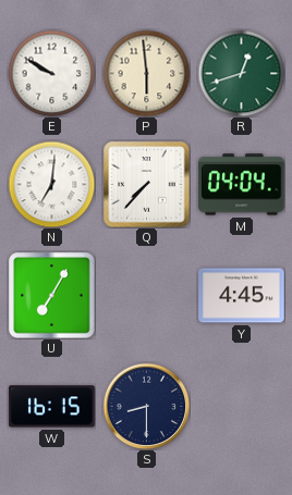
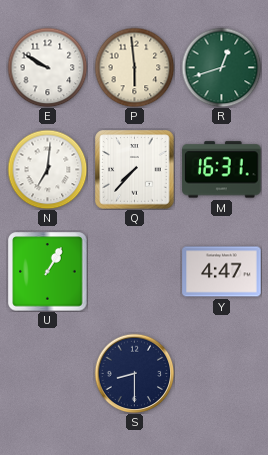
M: 04:04 -> 16:31 (222, 170)
U: 7:05 -> 1:05 (48, 272)
Y: 4:45 -> 4:47 (222, 272)
W: 16:15 -> none (52, 407)
